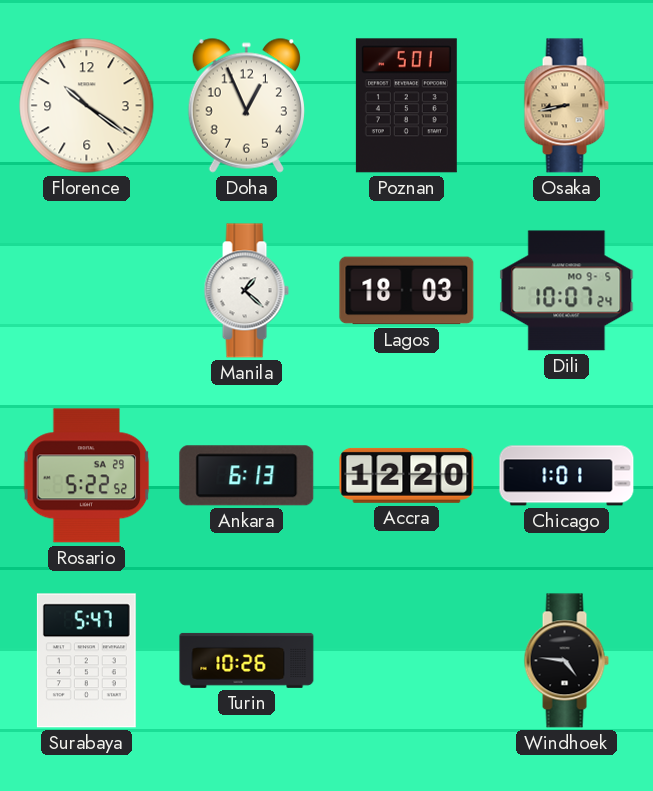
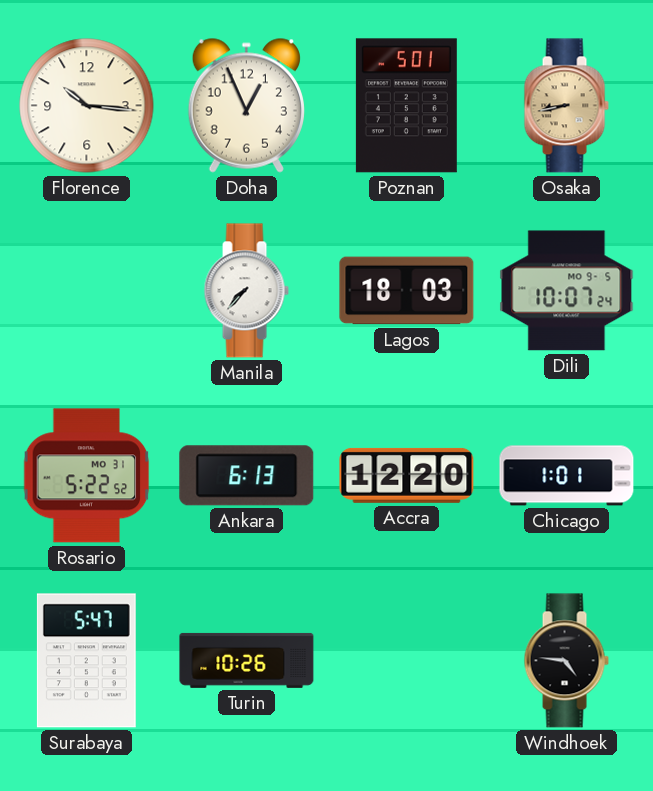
Florence: 10:21 -> 10:16 (87, 106)
Manila: 1:22 -> 7:37 (246, 291)
Rosario date: SA 29 -> MO 31 (87, 476)
